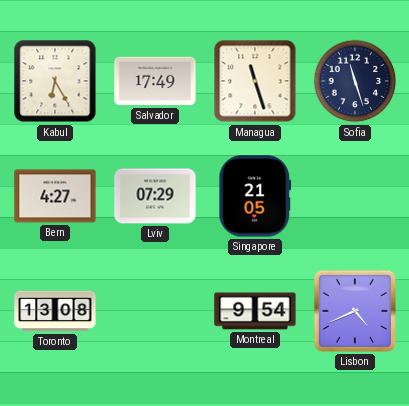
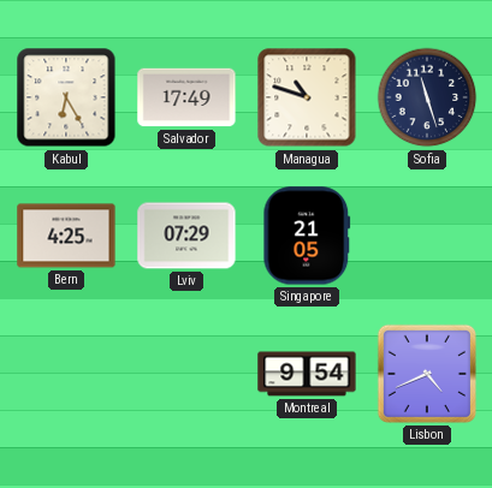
Managua: 11:27 -> 10:48 (307, 97)
Bern: 4:27 -> 4:25 (66, 236)
Toronto: 13:08 -> none (55, 311)
